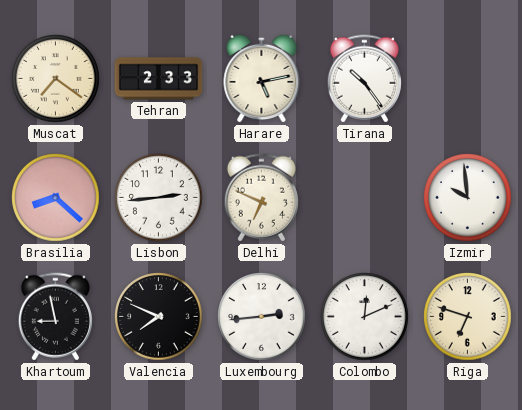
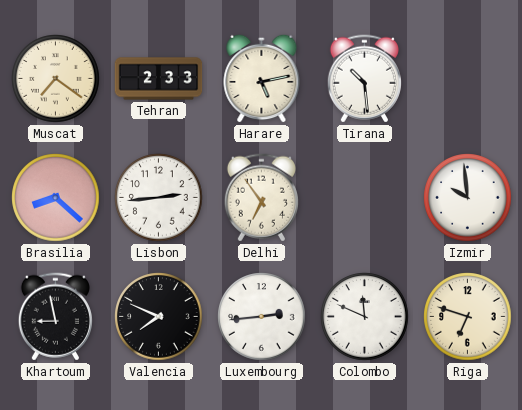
Tirana: 10:24 -> 10:29 (364, 79)
Delhi: 6:49 -> 6:54 (261, 198)
Colombo: 12:11 -> 11:49 (365, 317)
